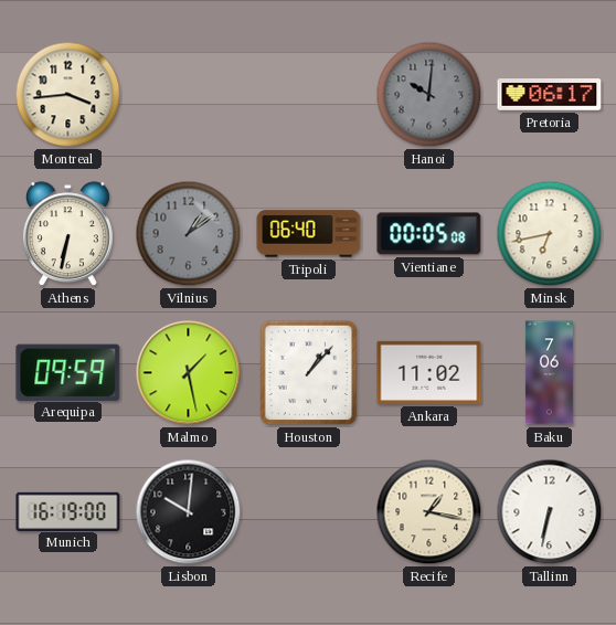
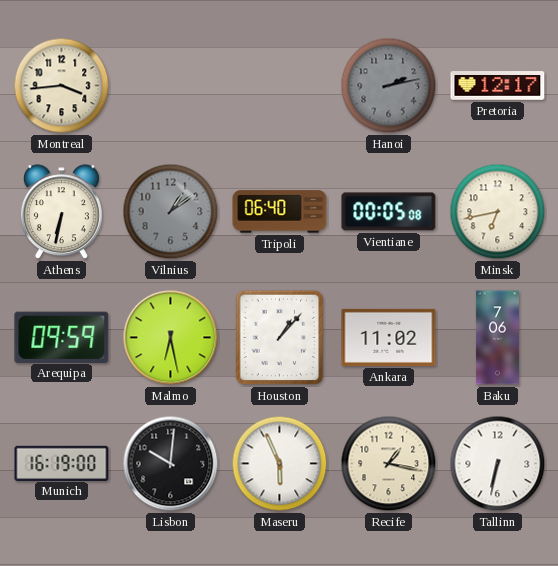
Hanoi: 10:01 -> 2:13 (389, 86)
Pretoria: 06:17 -> 12:17 (498, 86)
Malmo: 1:28 -> 6:28 (171, 338)
Maseru: none -> 5:56 (280, 464)
